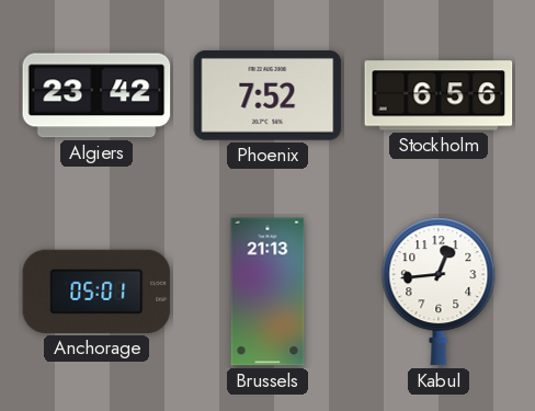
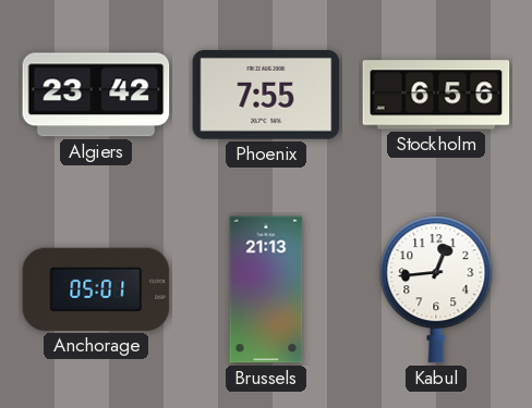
Phoenix: 7:52 -> 7:55 (266, 95)
